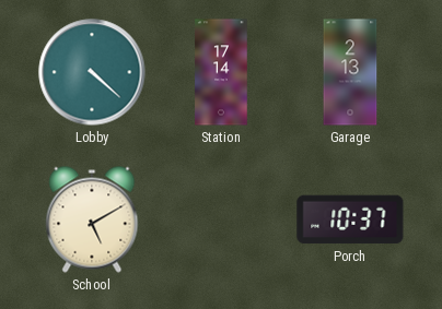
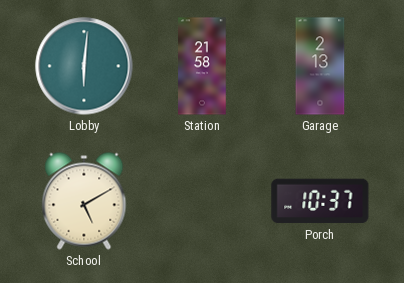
Lobby: 4:22 -> 6:01 (84, 66)
Station: 17:14 -> 21:58 (202, 66)
